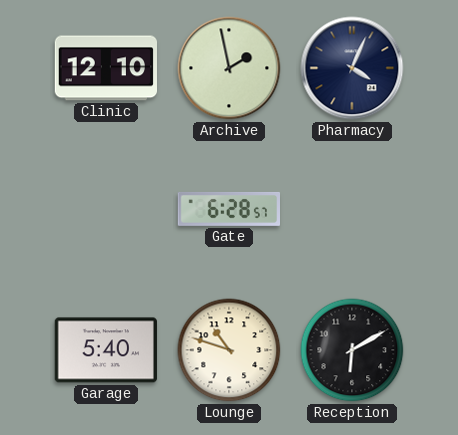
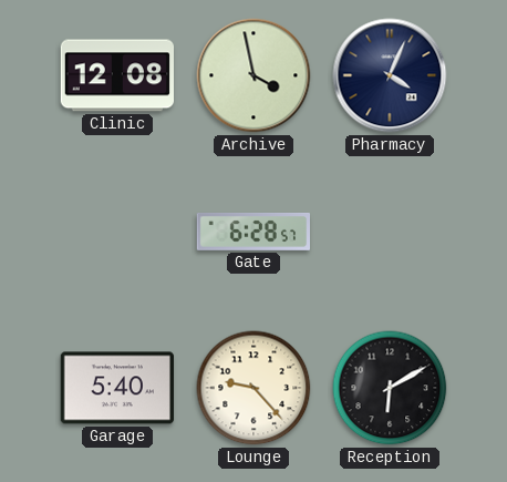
Clinic: 12:10 -> 12:08 (116, 75)
Archive: 1:58 -> 3:58 (253, 75)
Lounge: 10:48 -> 9:23 (253, 388)
